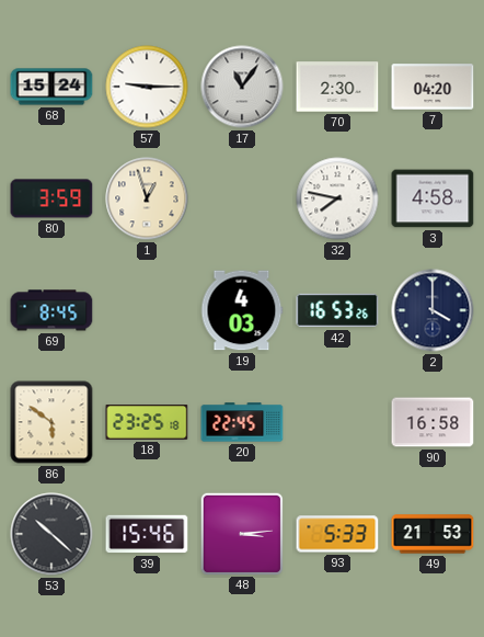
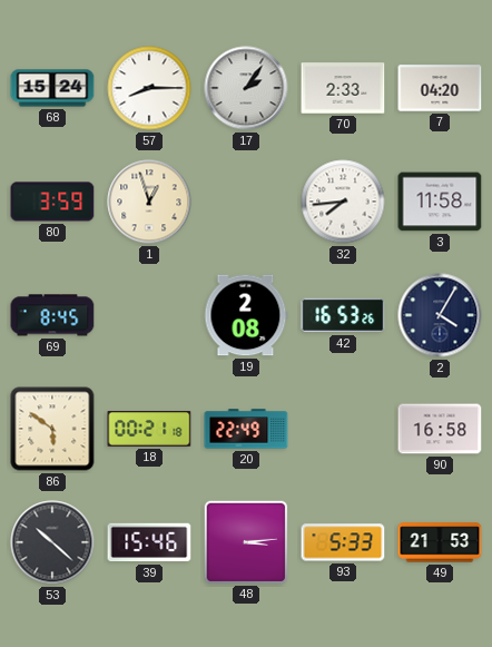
57: 9:15 -> 8:15 (149, 88)
17: 11:06 -> 2:06 (246, 88)
70: 2:30 -> 2:33 (343, 88)
32: 7:47 -> 7:44 (343, 202)
3: 4:58 -> 11:58 (440, 202)
19: 4:03 -> 2:08 (246, 315)
2: 4:00 -> 4:05 (440, 315)
18: 23:25 -> 00:21 (149, 430)
20: 22:45 -> 22:49 (246, 429)
